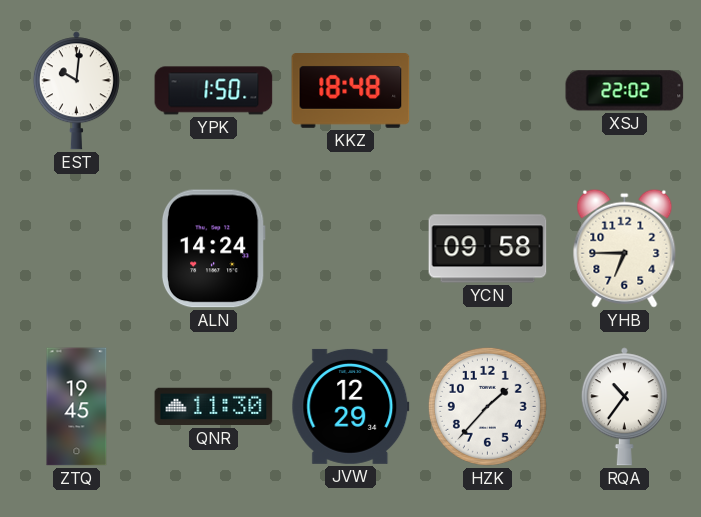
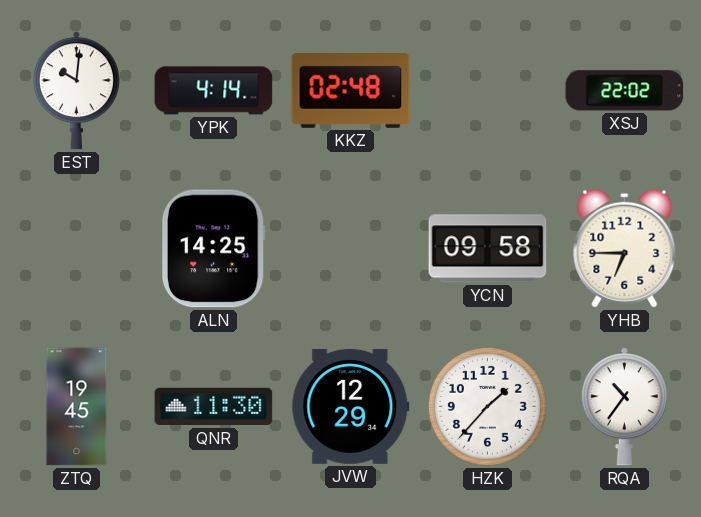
YPK: 1:50 -> 4:14 (214, 91)
KKZ: 18:48 -> 02:48 (351, 91)
ALN: 14:24 -> 14:25 (213, 249)
